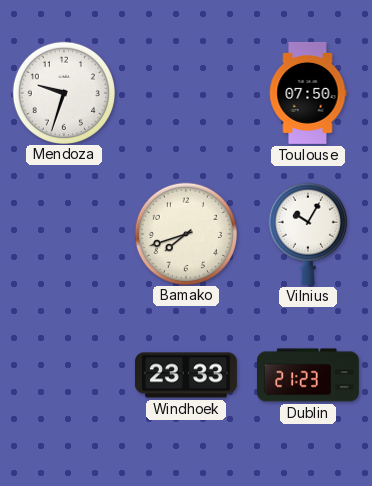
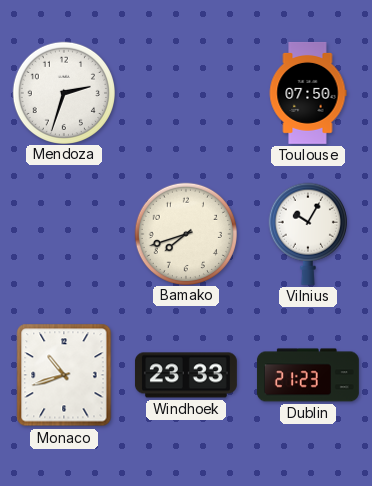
Mendoza: 9:33 -> 2:33 (63, 92)
Monaco: none -> 10:42 (64, 375)
